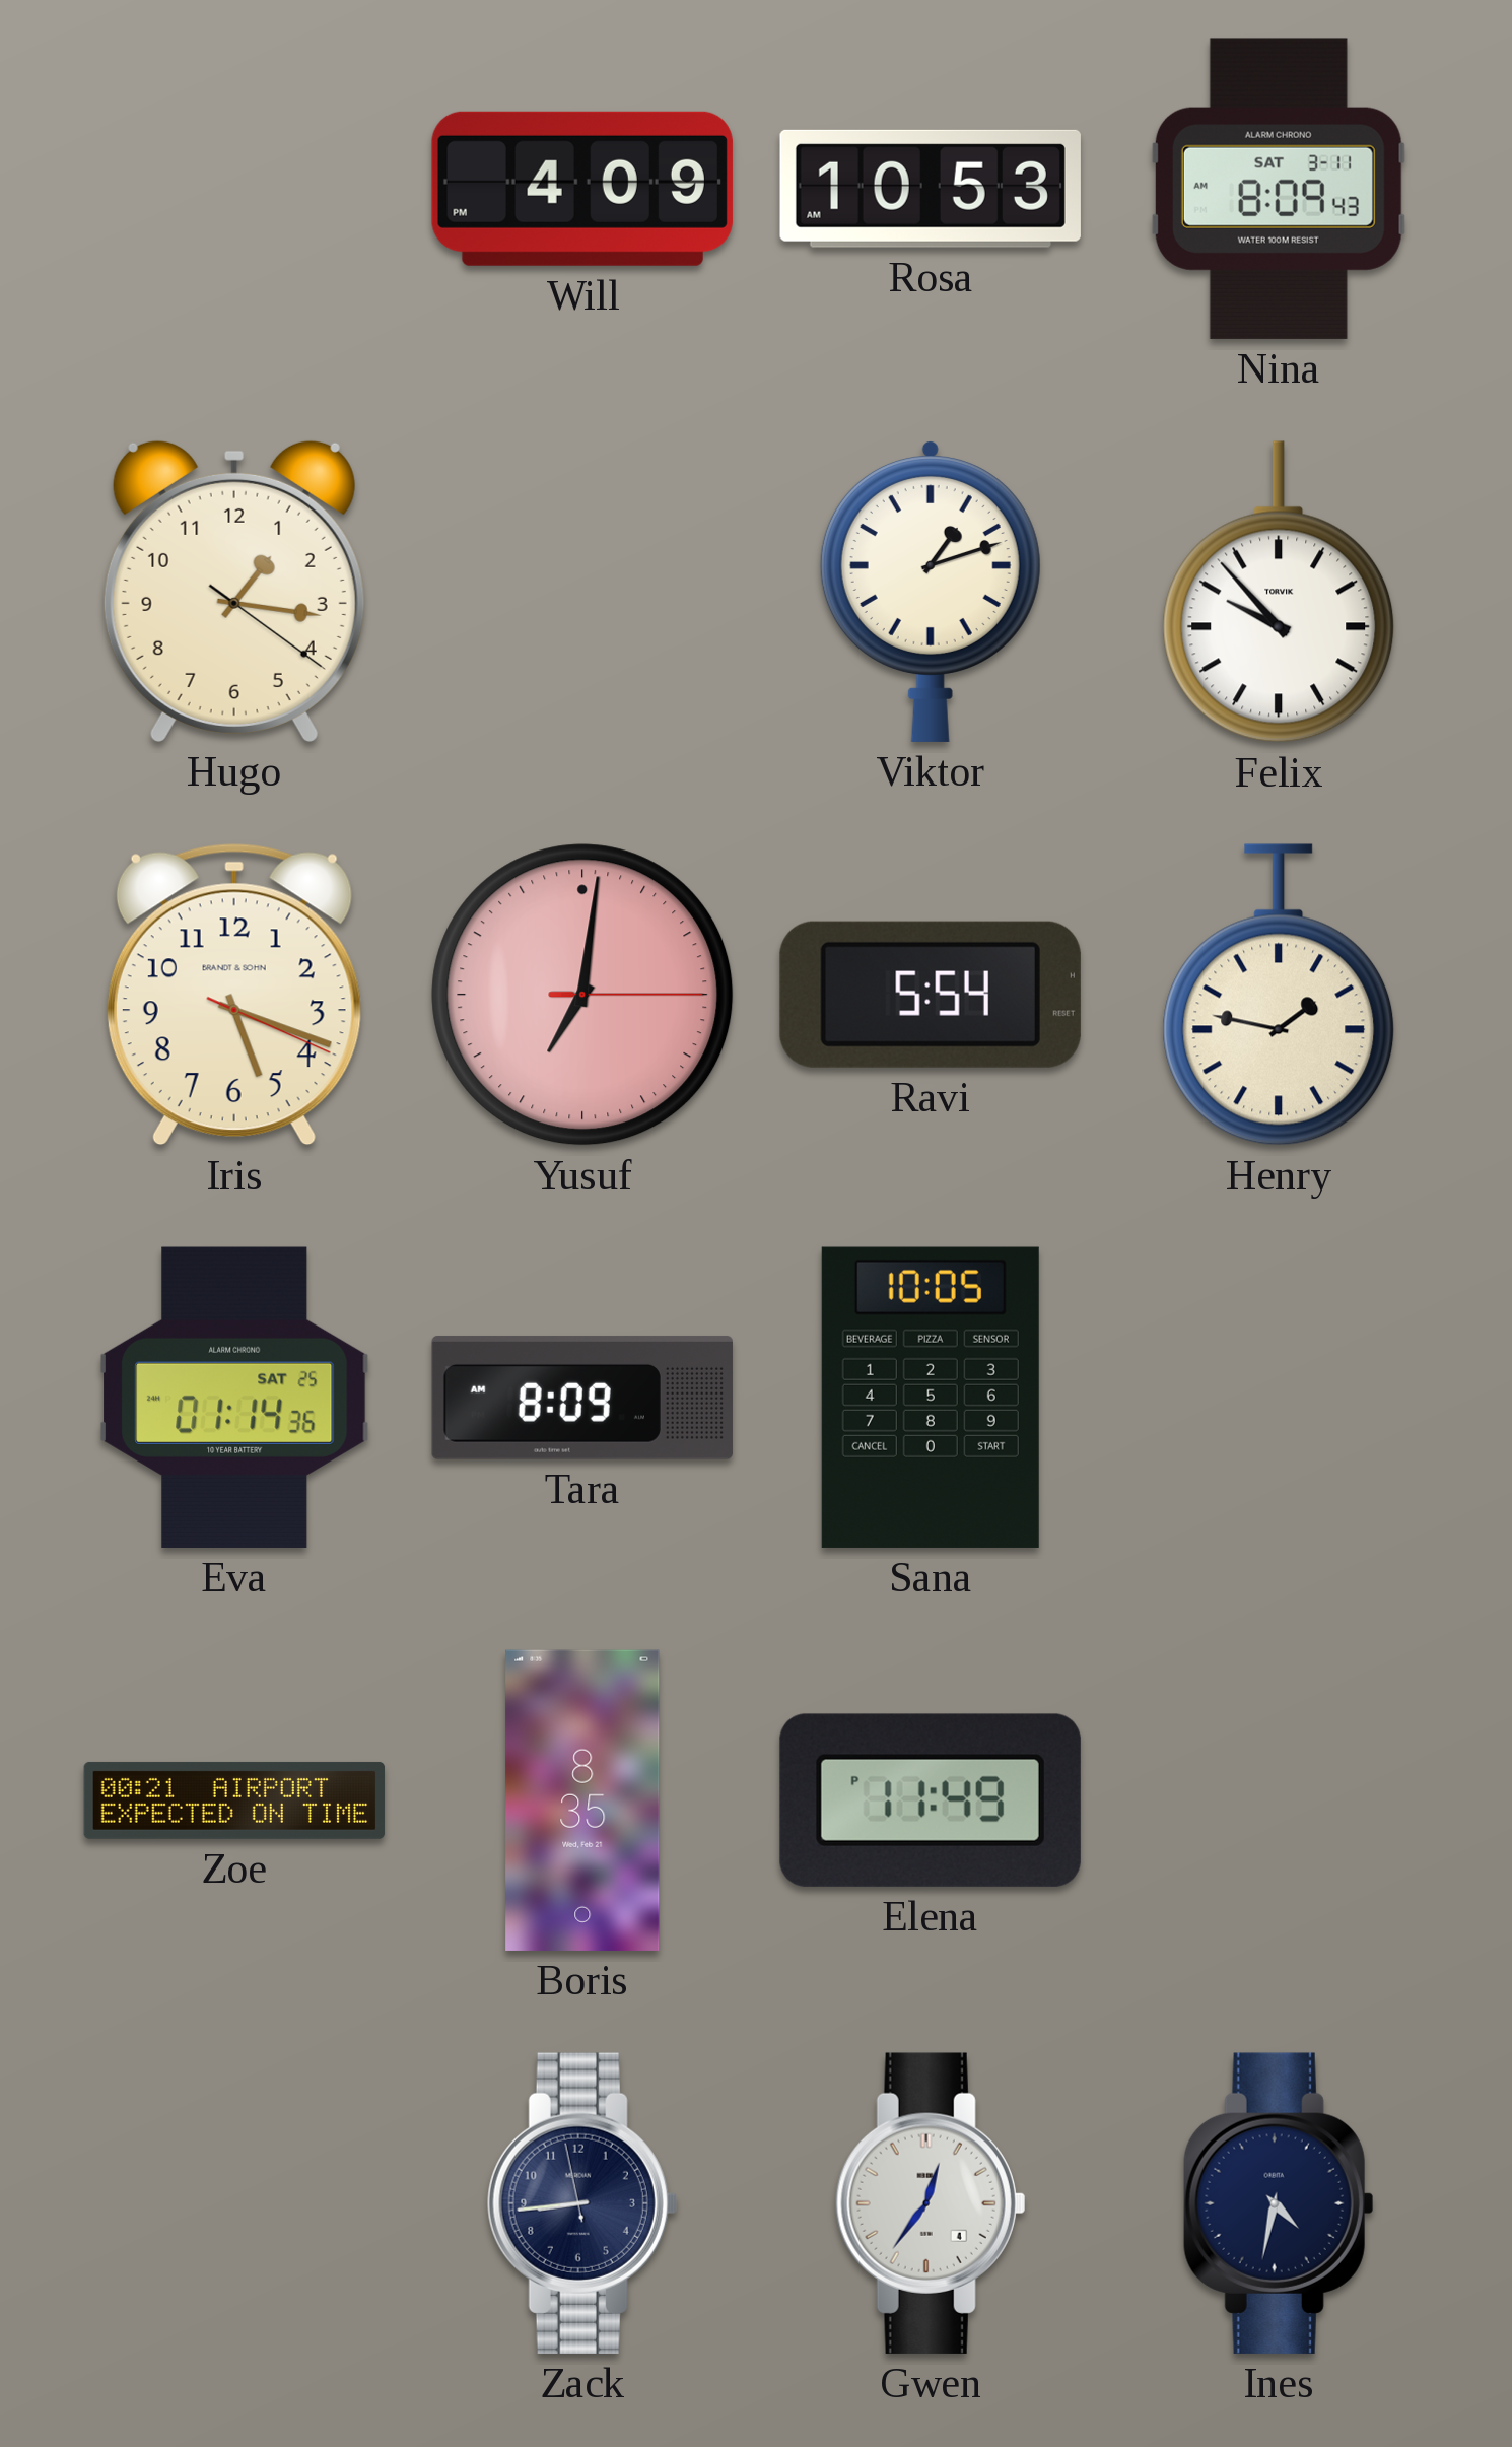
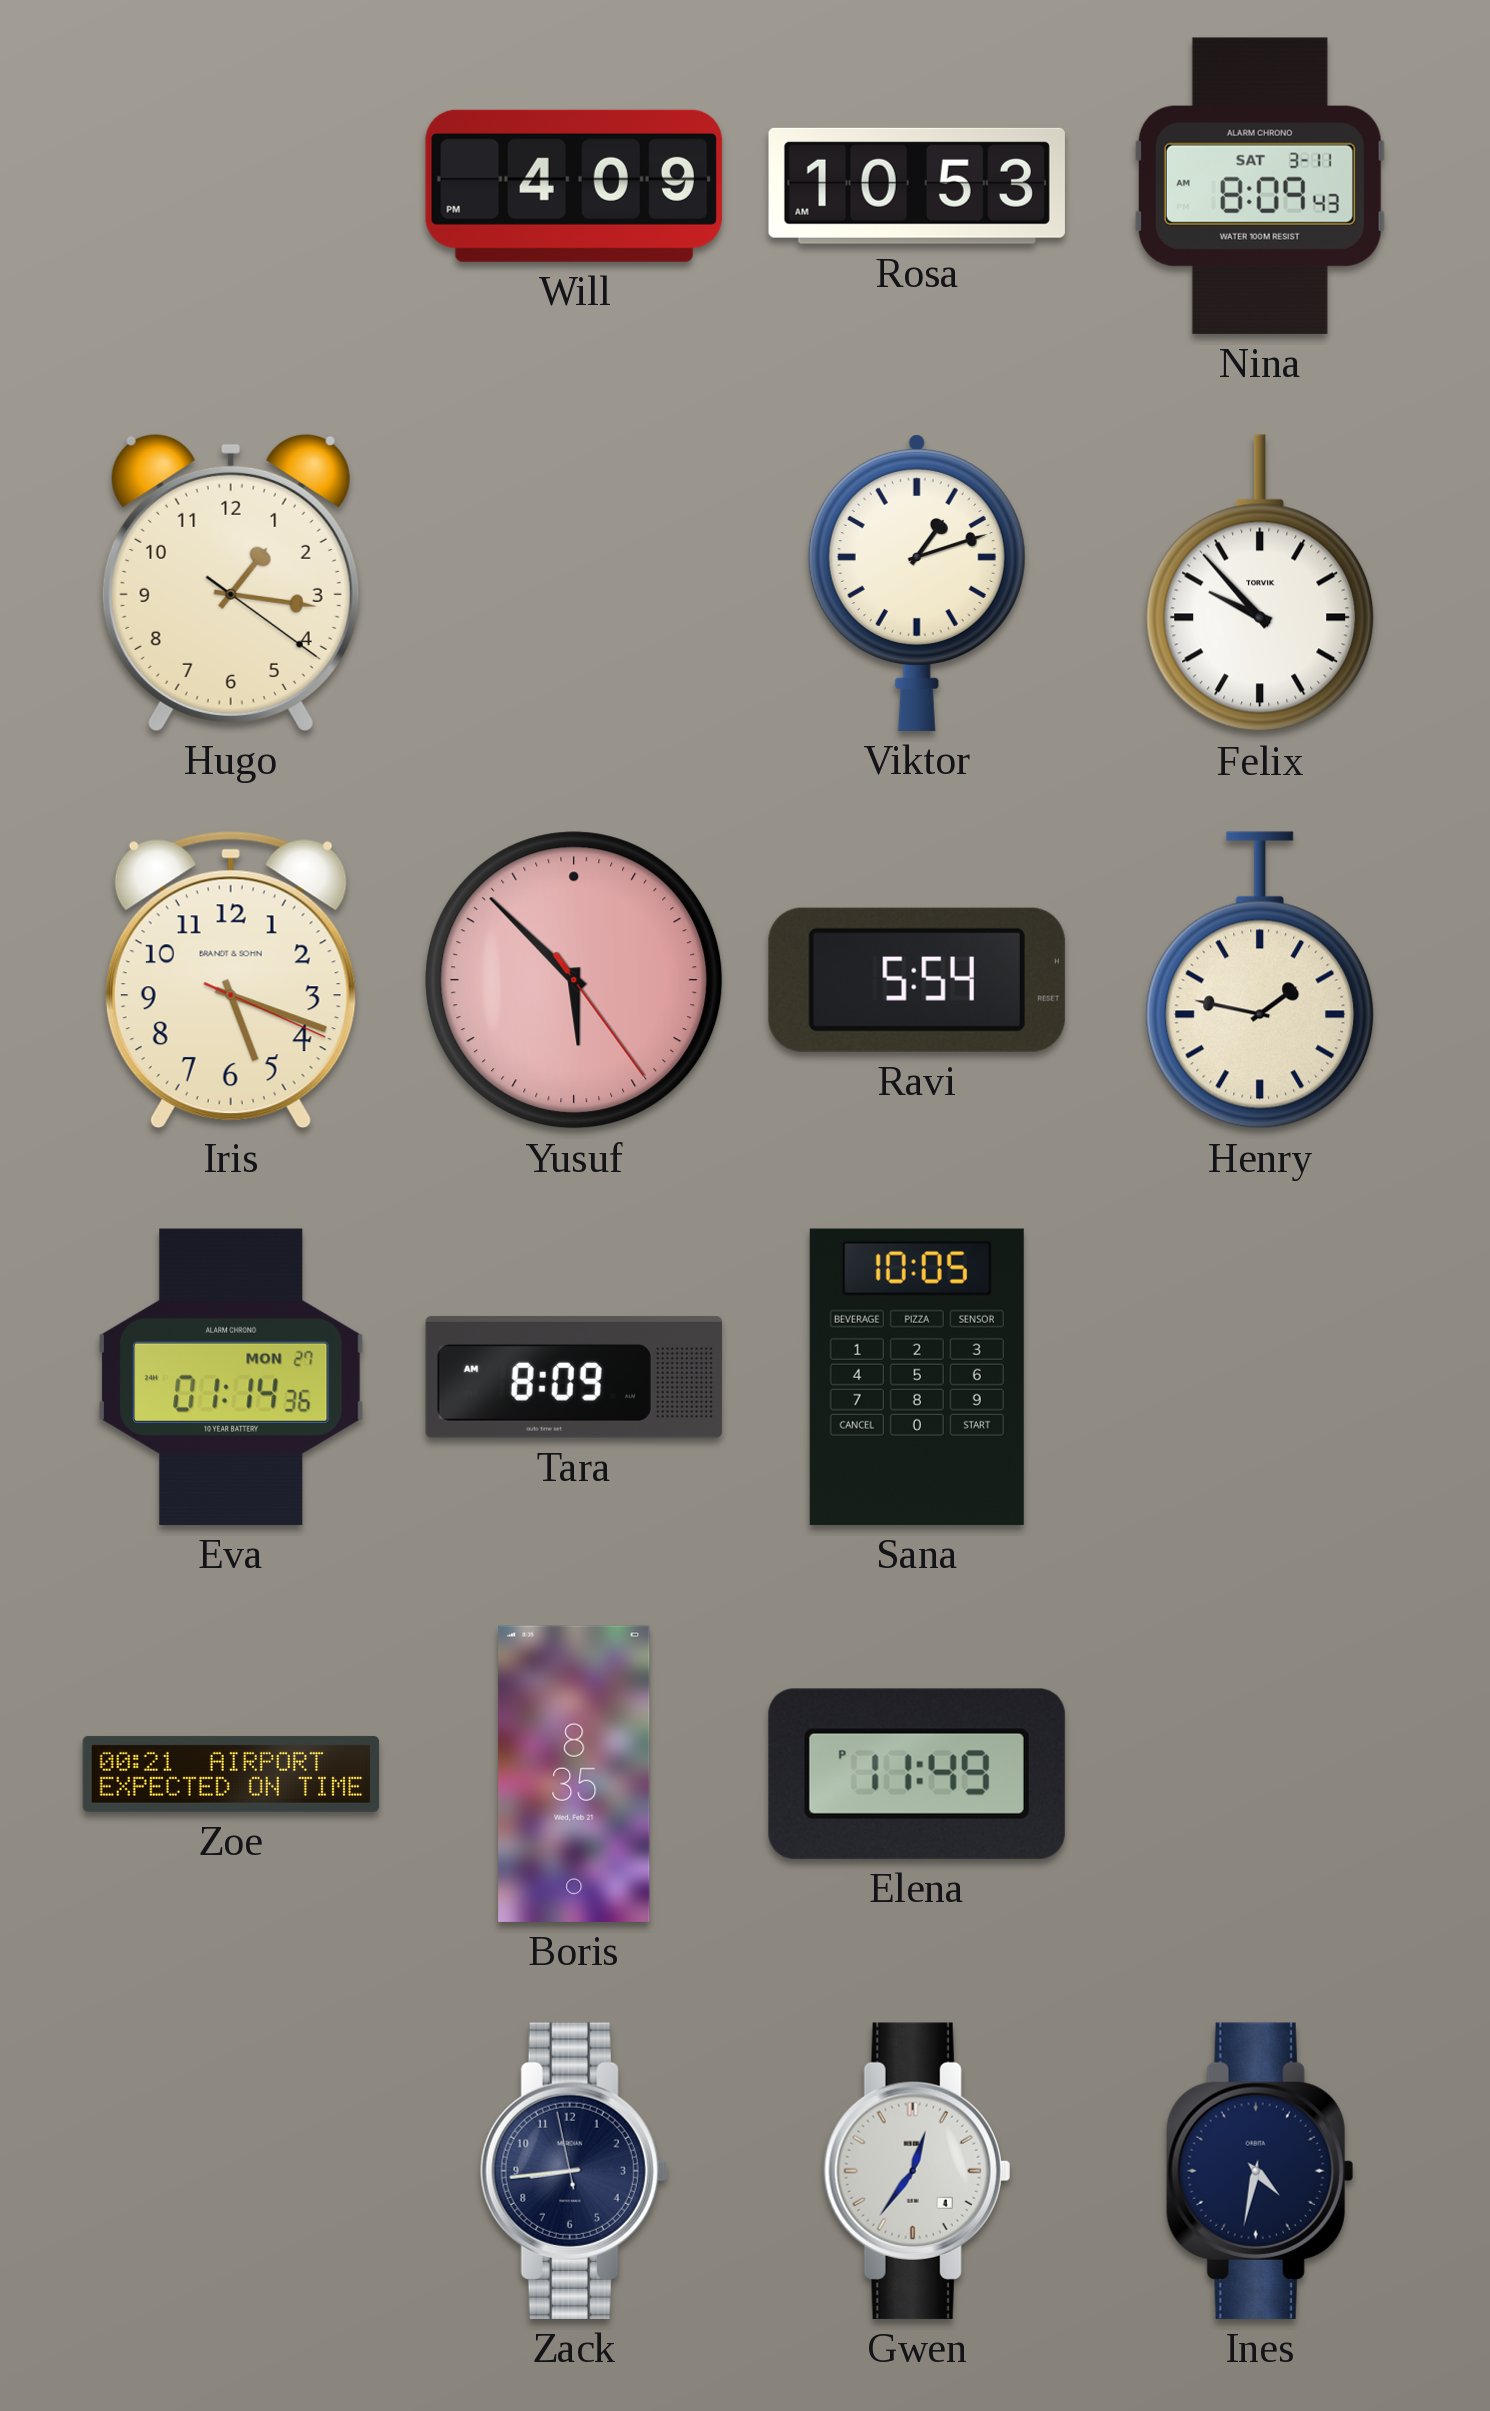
Yusuf: 7:01 -> 5:52 (574, 980)
Eva date: SAT 25 -> MON 27 (232, 1377)
